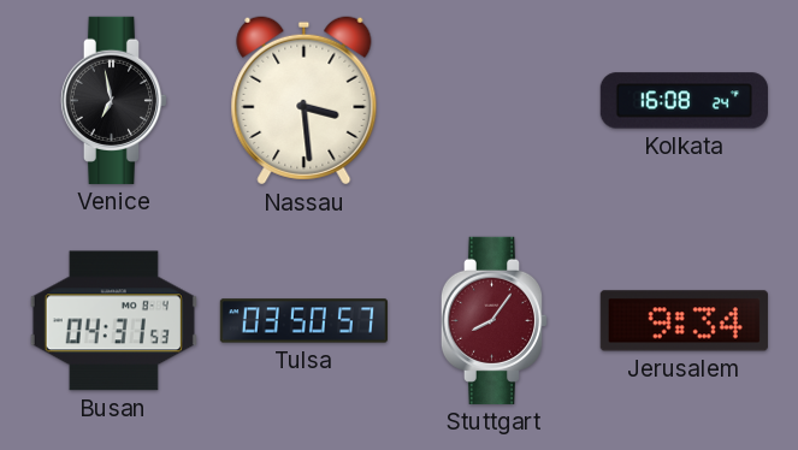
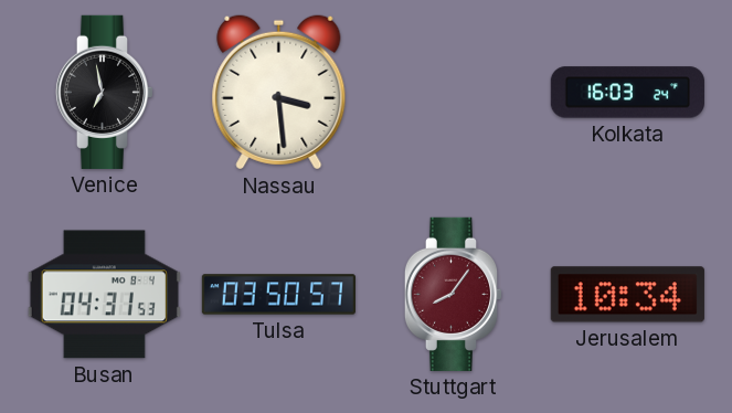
Kolkata: 16:08 -> 16:03 (627, 93)
Jerusalem: 9:34 -> 10:34 (627, 295)
